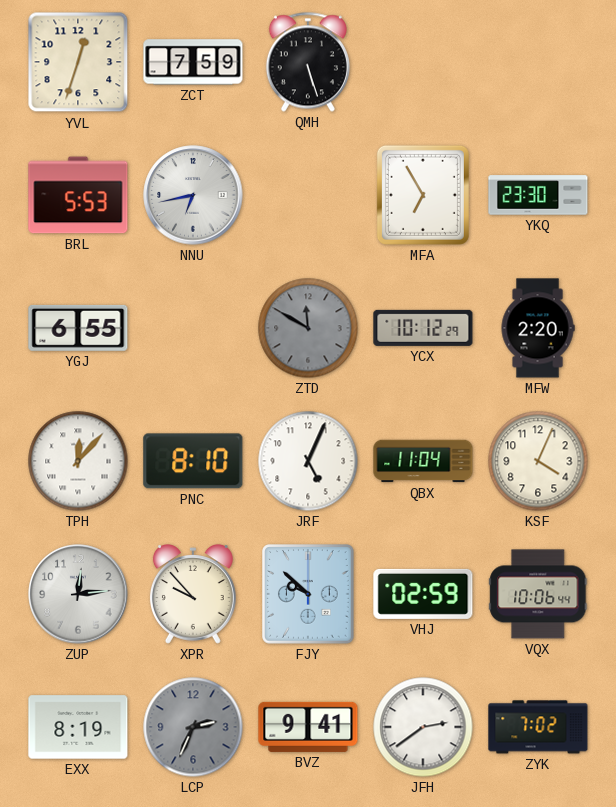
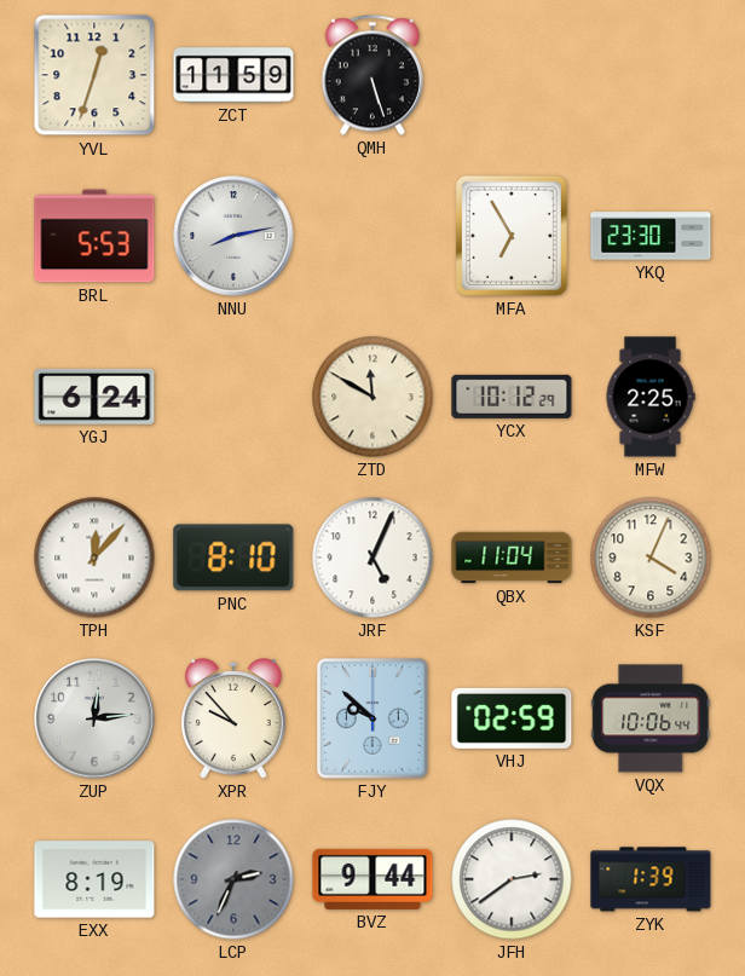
ZCT: 7:59 -> 11:59 (233, 75)
NNU: 6:43 -> 8:13 (233, 236)
YGJ: 6:55 -> 6:24 (94, 397)
ZTD dial: grey -> cream (372, 397)
MFW: 2:20 -> 2:25 (651, 397)
BVZ: 9:41 -> 9:44 (372, 879)
ZYK: 7:02 -> 1:39 (651, 879)
